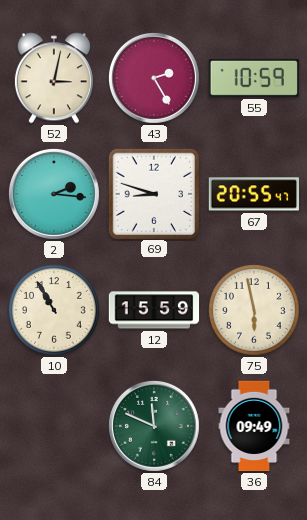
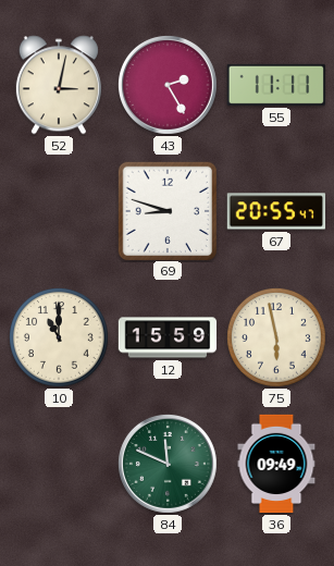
55: 10:59 -> 11:11 (276, 85)
2: 2:16 -> none (54, 194)
10: 10:55 -> 11:00 (59, 337)
